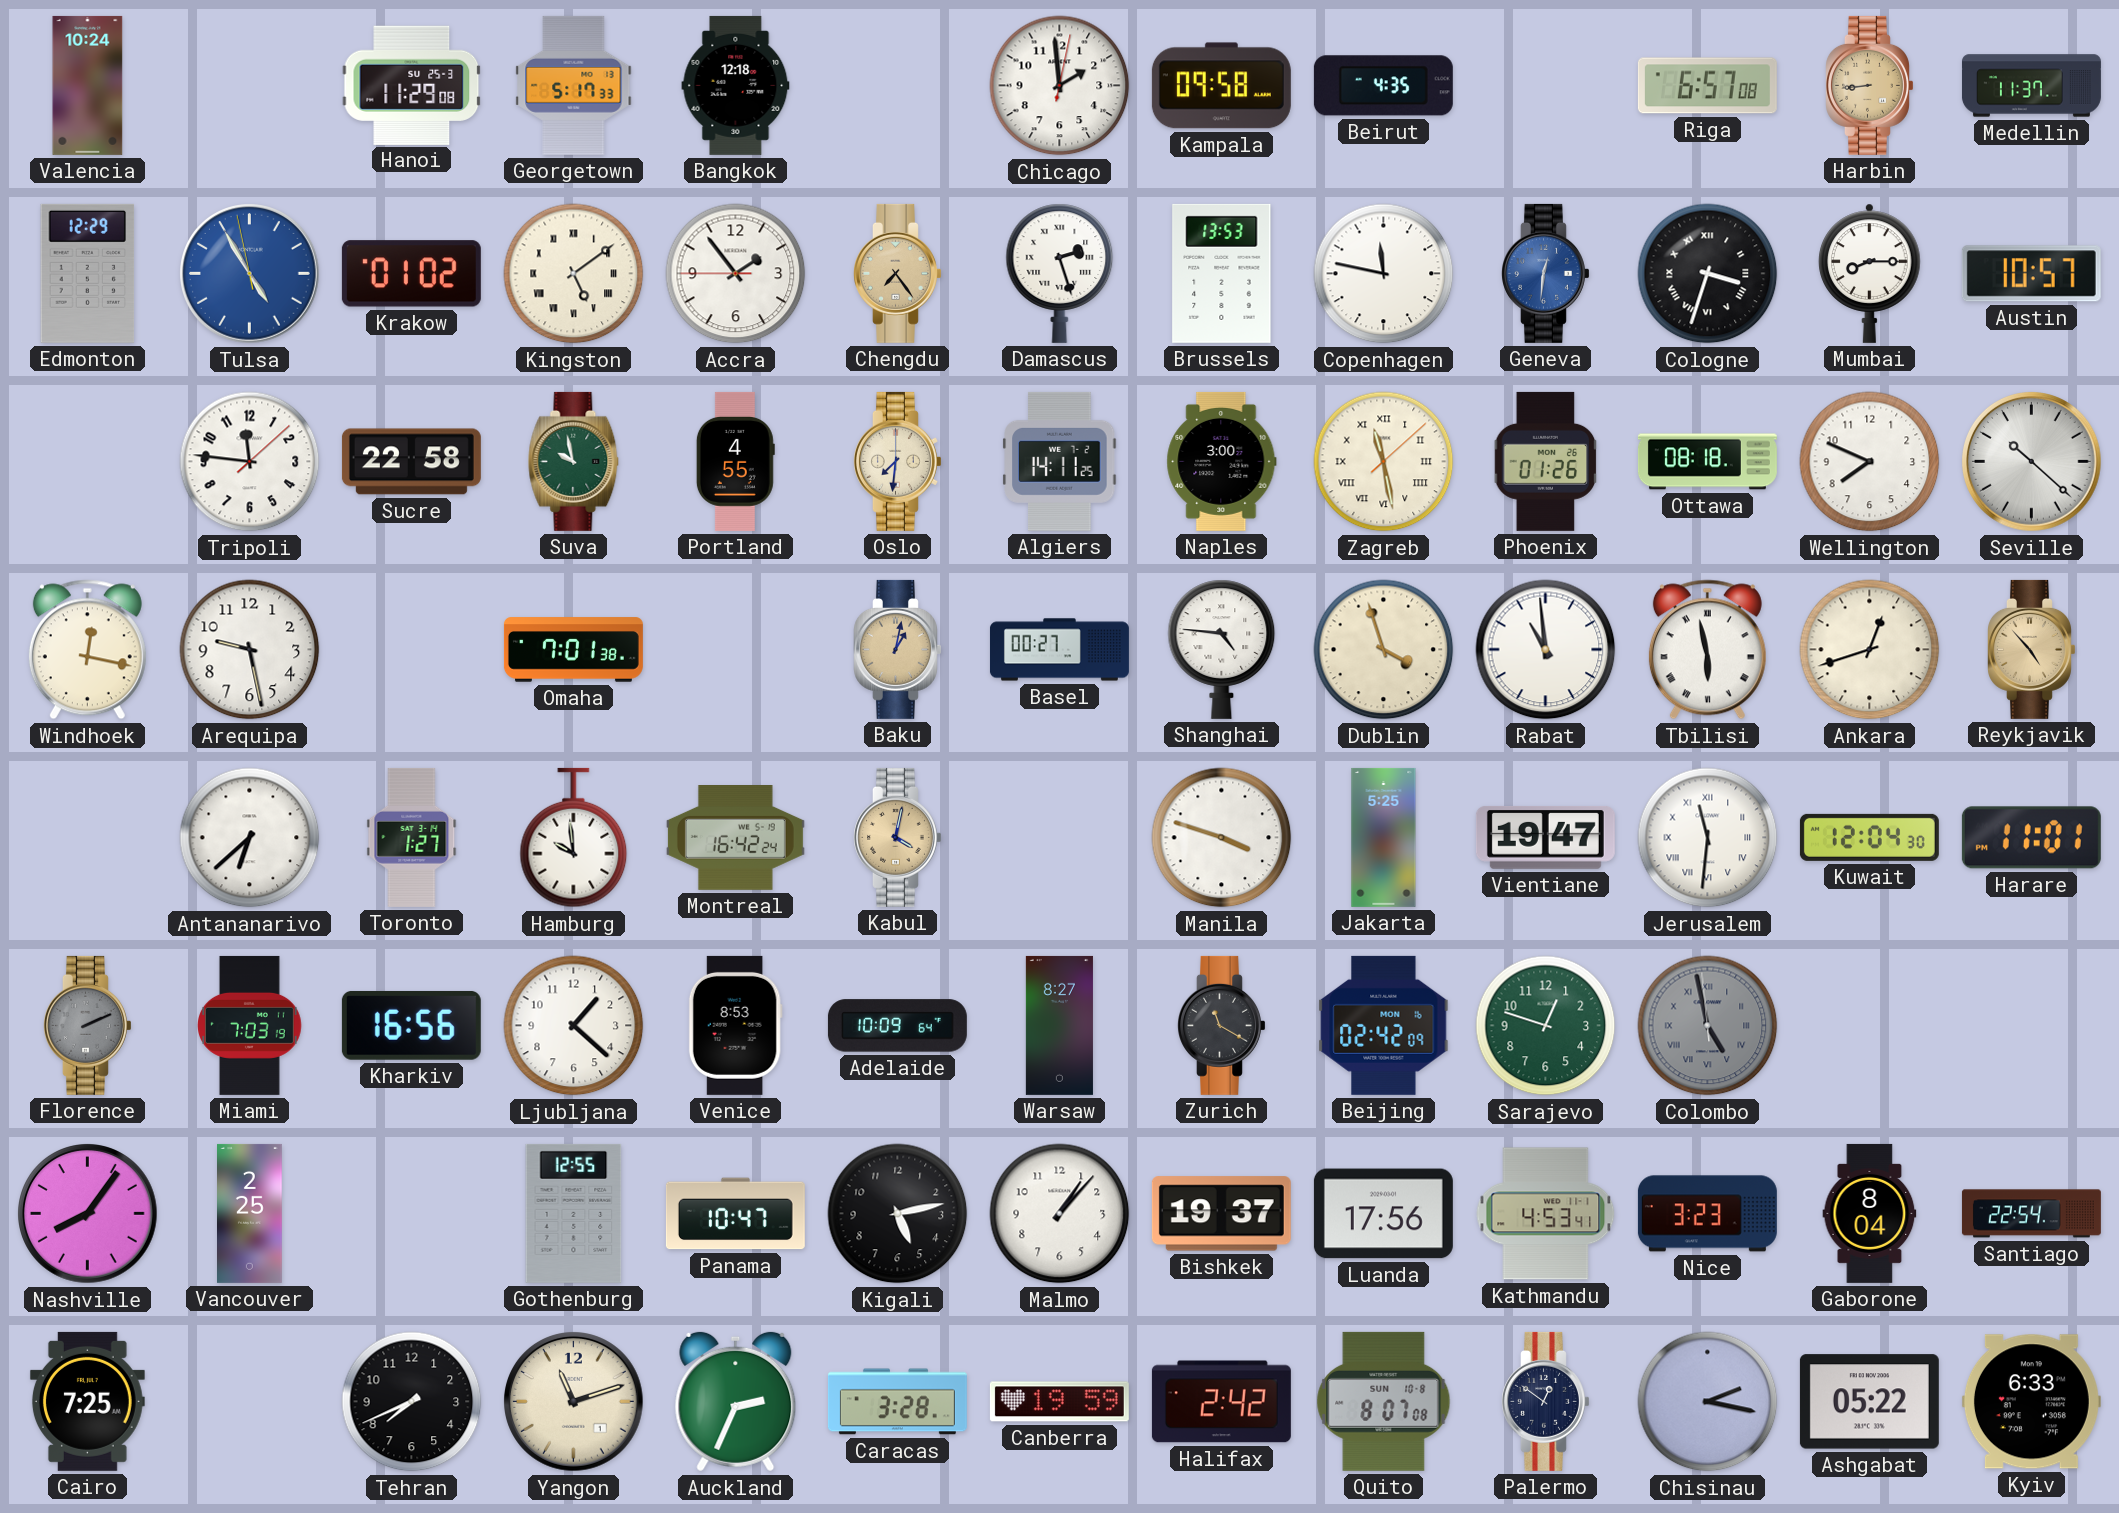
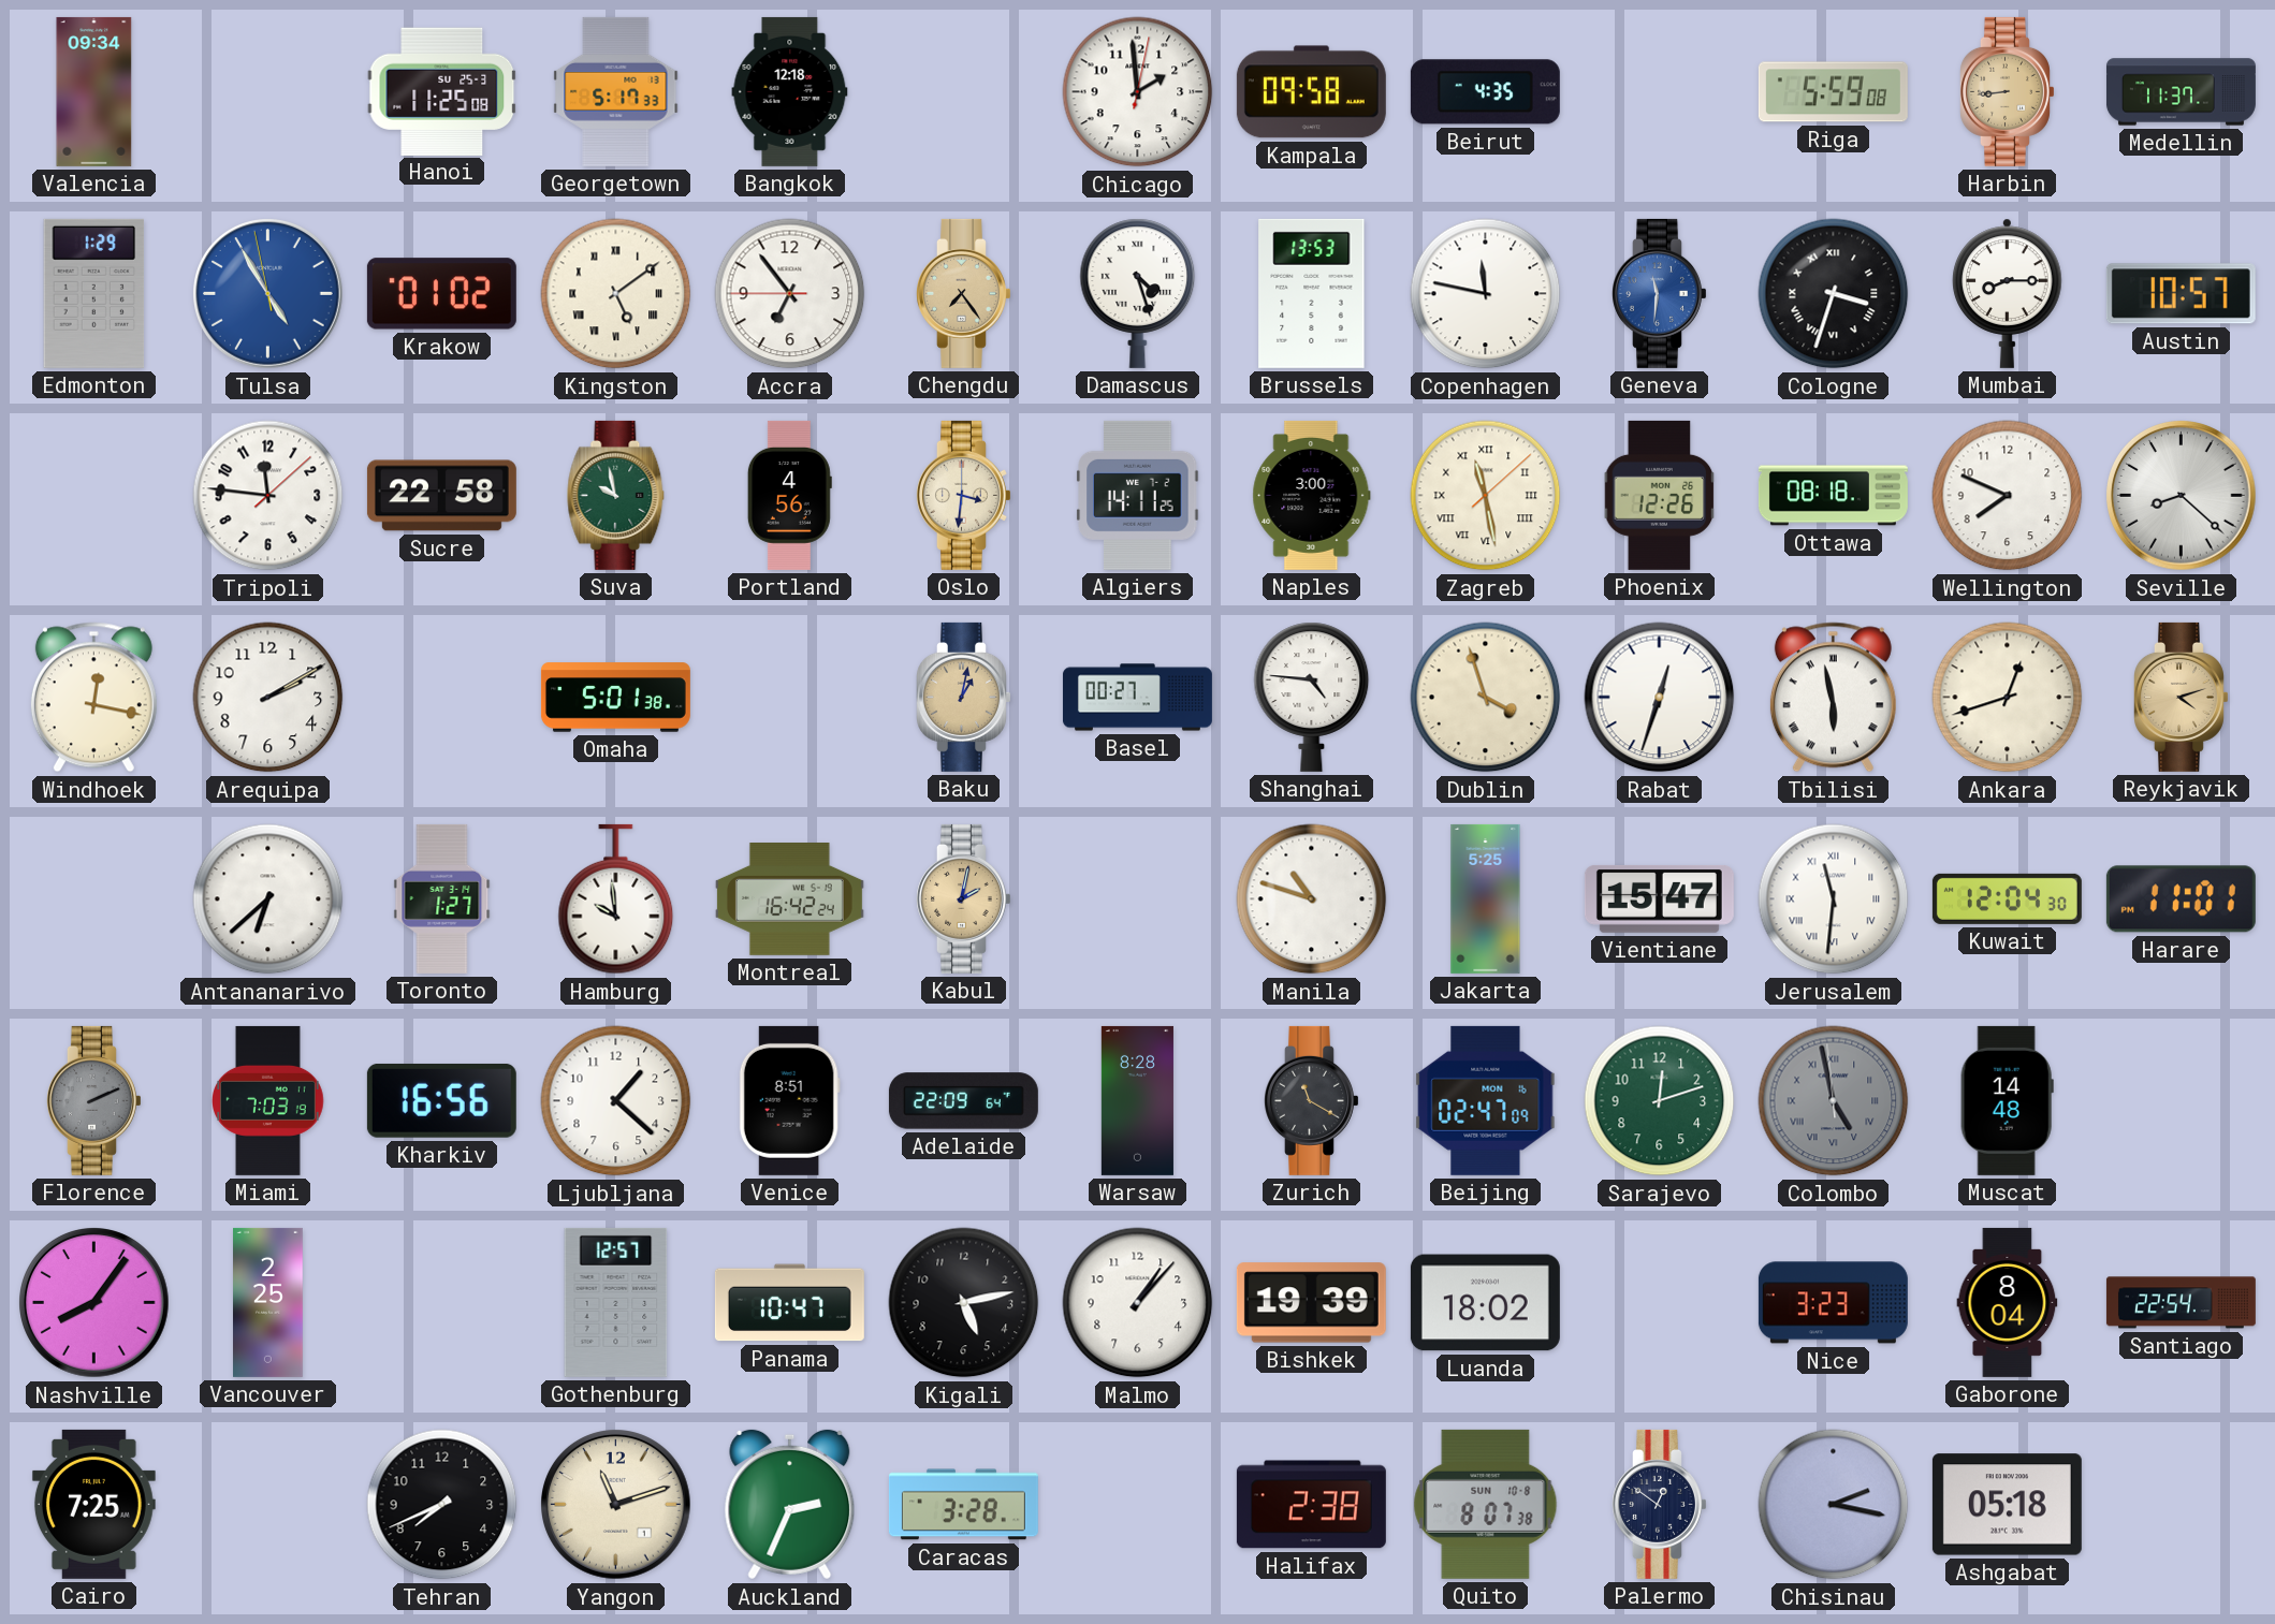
Valencia: 10:24 -> 09:34 (94, 91)
Hanoi: 11:29 -> 11:25 (442, 91)
Riga: 6:57 -> 5:59 (1833, 92)
Edmonton: 12:29 -> 1:29 (94, 293)
Accra: 1:53 -> 6:53 (790, 294)
Damascus: 2:27 -> 4:27 (1138, 293)
Geneva: 12:31 -> 11:31 (1660, 293)
Portland: 4:55 -> 4:56 (789, 495)
Oslo: 7:31 -> 3:31 (964, 495)
Phoenix: 01:26 -> 12:26 (1660, 495)
Seville: 10:22 -> 8:22 (2182, 496)
Arequipa: 9:28 -> 2:10 (268, 698)
Omaha: 7:01 -> 5:01 (615, 698)
Rabat: 10:59 -> 12:33 (1660, 698)
Reykjavik: 4:53 -> 4:12 (2182, 697)
Kabul: 4:02 -> 2:02 (964, 898)
Manila: 3:48 -> 10:48 (1312, 899)
Vientiane: 19:47 -> 15:47 (1659, 898)
Venice: 8:53 -> 8:51 (789, 1100)
Adelaide: 10:09 -> 22:09 (963, 1101)
Warsaw: 8:27 -> 8:28 (1137, 1100)
Beijing: 02:42 -> 02:47 (1486, 1100)
Sarajevo: 12:48 -> 12:12 (1660, 1101)
Muscat: none -> 14:48 (2007, 1100)
Gothenburg: 12:55 -> 12:57 (616, 1302)
Bishkek: 19:37 -> 19:39 (1311, 1303)
Luanda: 17:56 -> 18:02 (1485, 1303)
Kathmandu: 4:53 -> none (1546, 1214)
Canberra: 19:59 -> none (1059, 1402)
Halifax: 2:42 -> 2:38 (1311, 1505)
Quito: 8:07:08 -> 8:07:38 (1486, 1504)
Ashgabat: 05:22 -> 05:18 (2007, 1505)
Kyiv: 6:33 -> none (2031, 1402)
